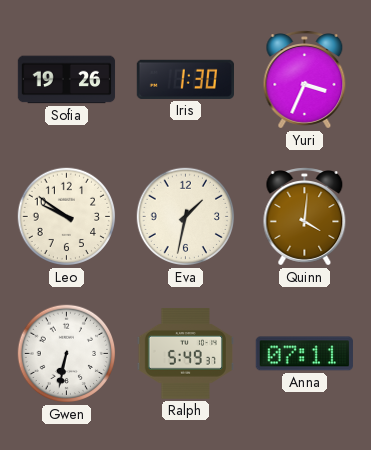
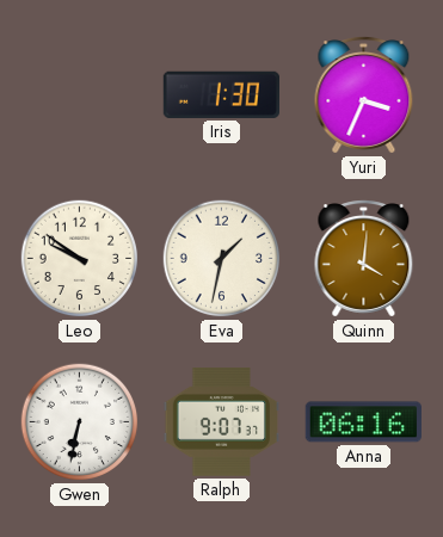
Sofia: 19:26 -> none (67, 80)
Ralph: 5:49 -> 9:07 (221, 422)
Anna: 07:11 -> 06:16 (363, 422)
